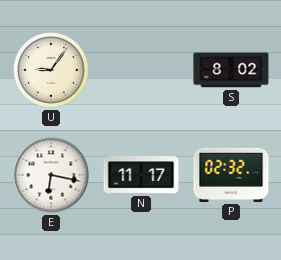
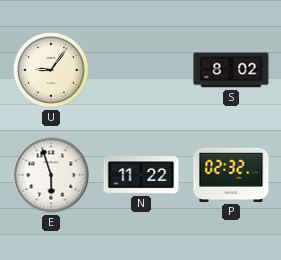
E: 6:17 -> 5:57 (51, 175)
N: 11:17 -> 11:22 (141, 175)
